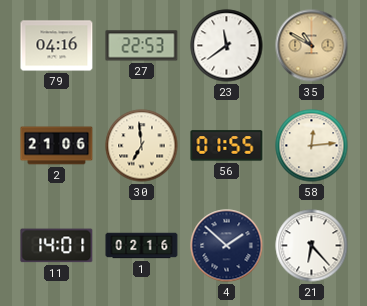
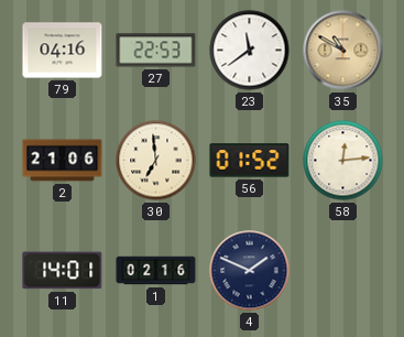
56: 01:55 -> 01:52 (250, 161)
4: 1:52 -> 1:49 (250, 271)
21: 6:23 -> none (312, 246)
